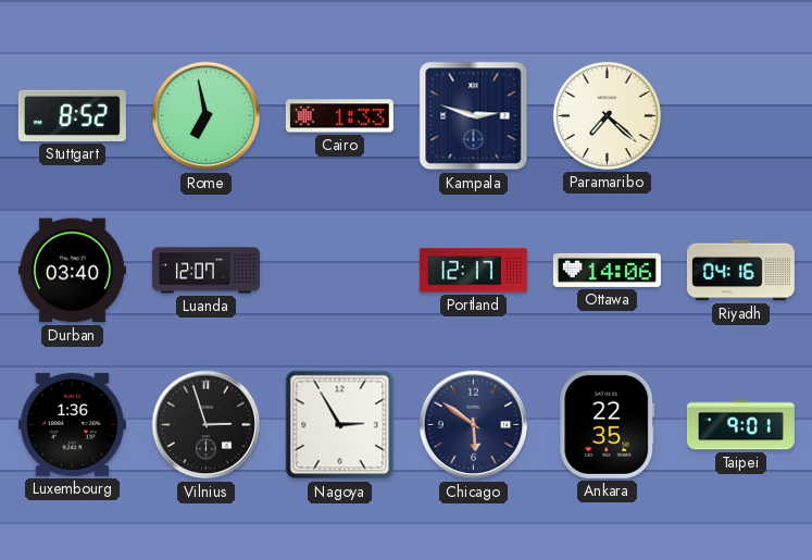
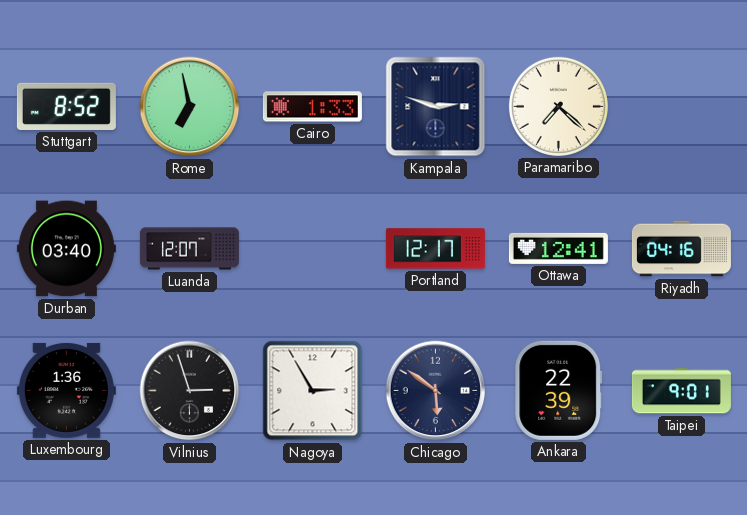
Ottawa: 14:06 -> 12:41 (558, 248)
Ankara: 22:35 -> 22:39 (559, 390)
